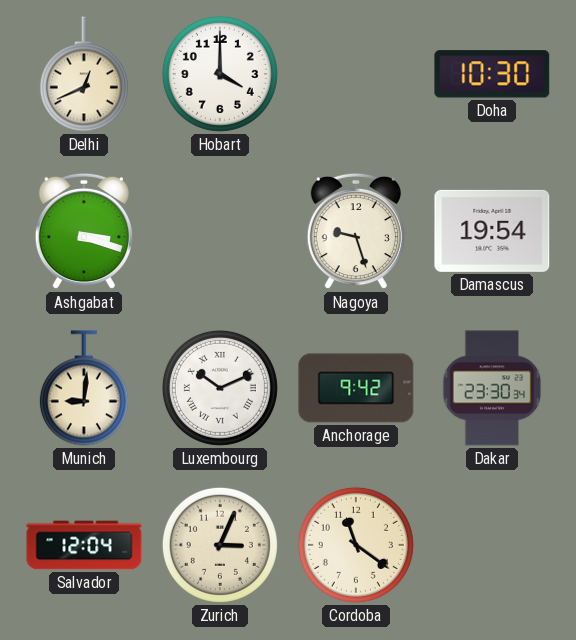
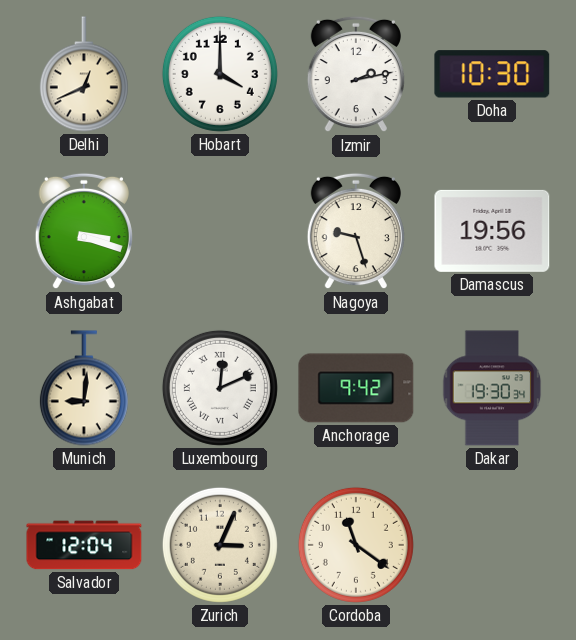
Izmir: none -> 2:13 (356, 74)
Damascus: 19:54 -> 19:56 (492, 231)
Luxembourg: 10:11 -> 12:11 (220, 388)
Dakar: 23:30 -> 19:30 (492, 388)
